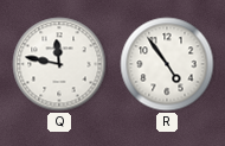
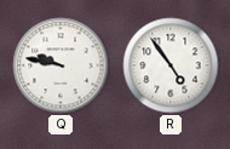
Q: 11:47 -> 9:47 (61, 65)
